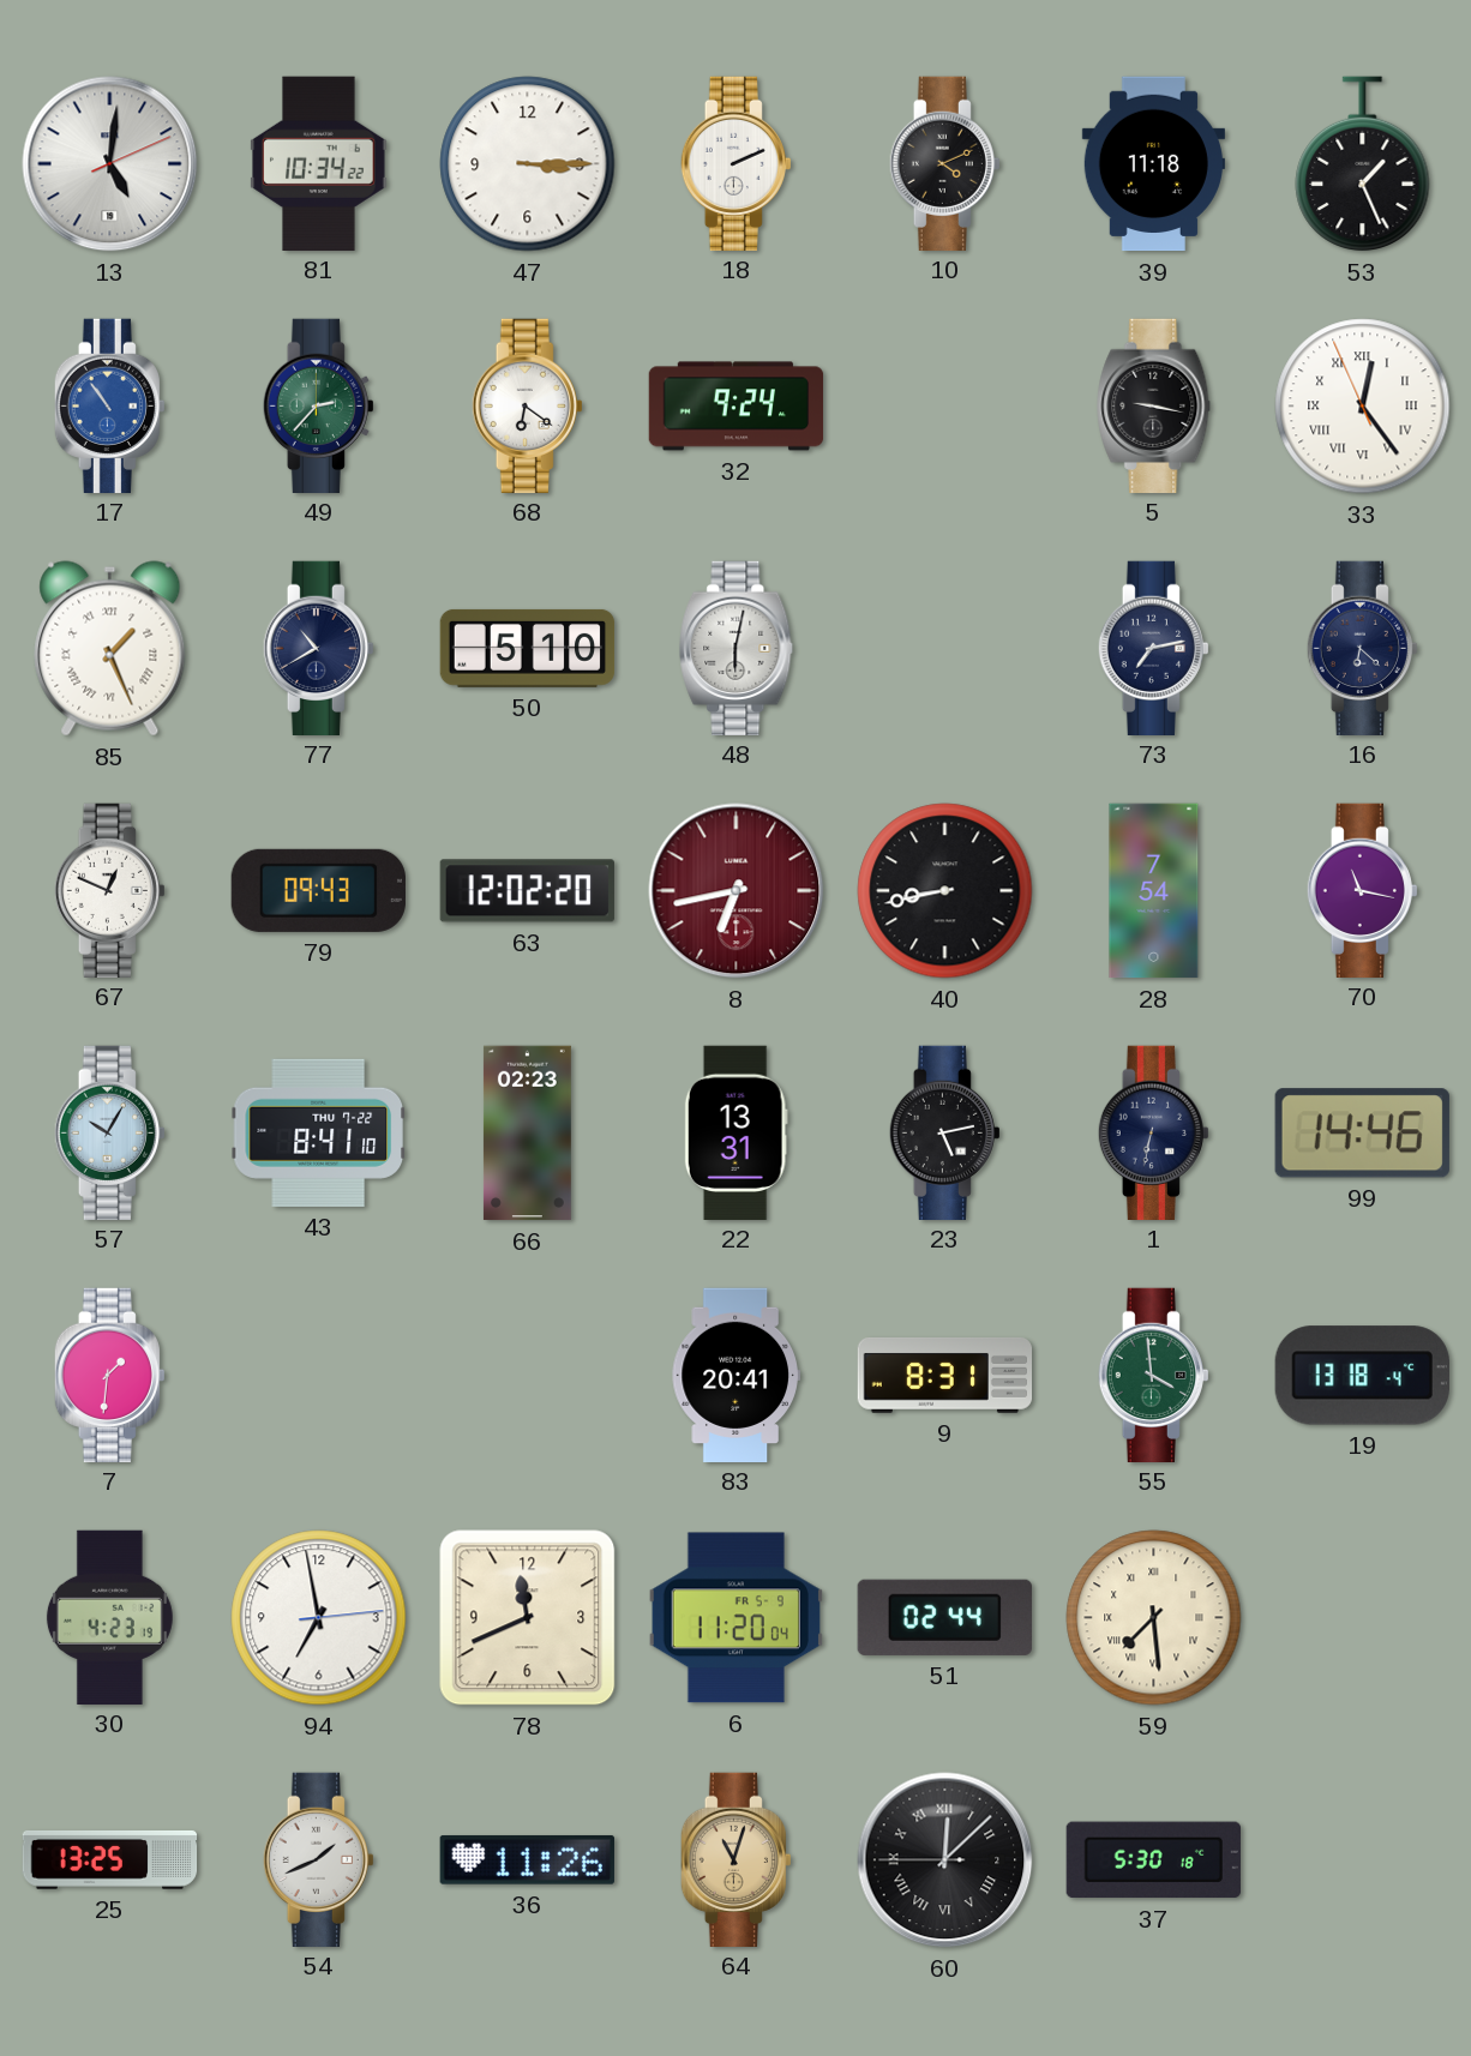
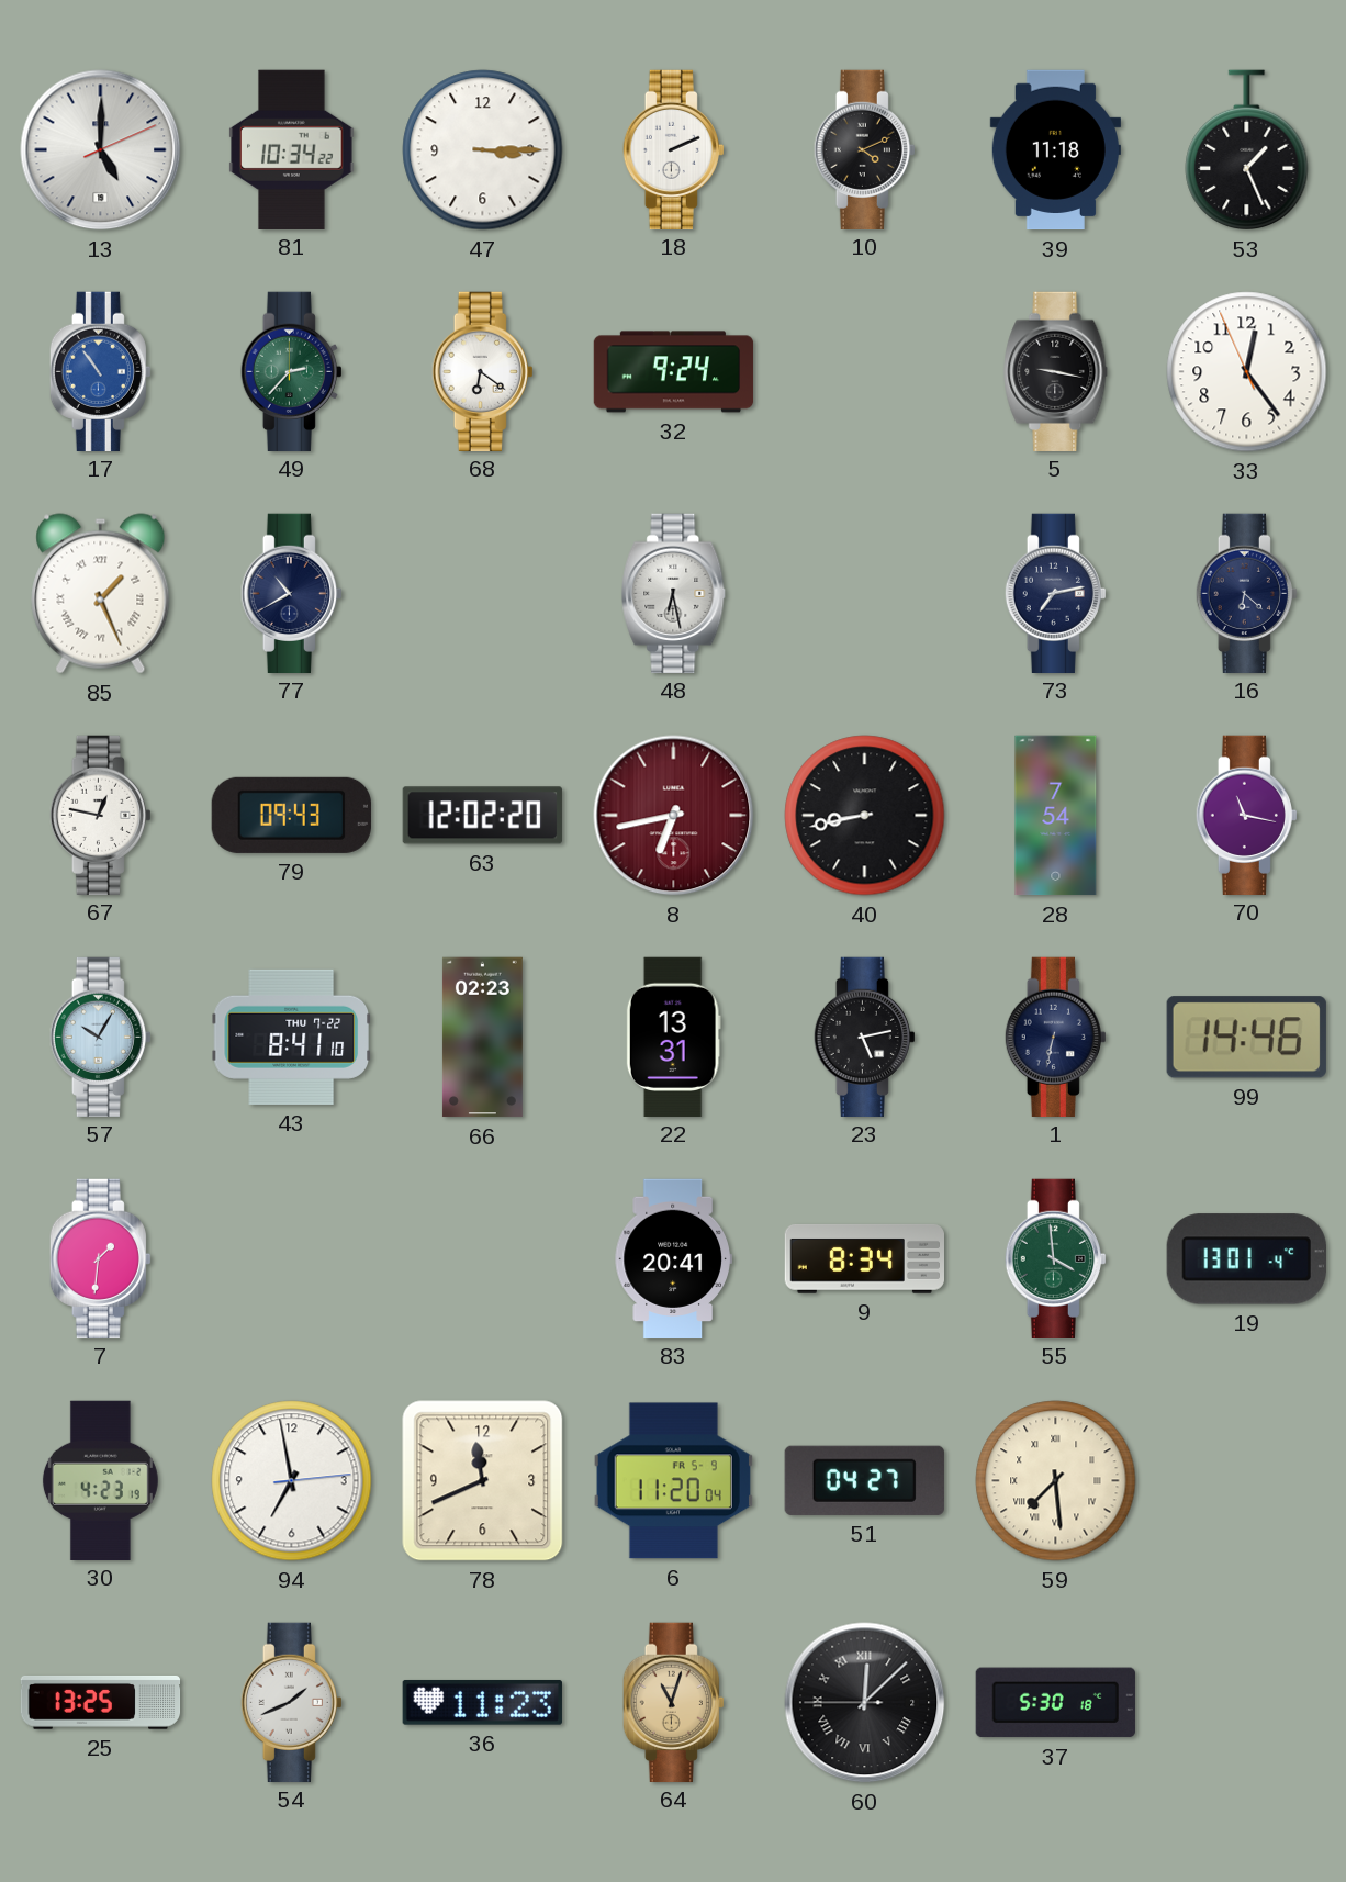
13: 5:01 -> 5:00 (101, 150)
33 numerals: Roman -> Arabic (1247, 372)
50: 5:10 -> none (528, 648)
48: 6:02 -> 6:28 (674, 593)
67: 12:49 -> 12:47 (100, 815)
9: 8:31 -> 8:34 (865, 1258)
19: 13:18 -> 13:01 (1246, 1259)
51: 02:44 -> 04:27 (864, 1480)
36: 11:26 -> 11:23 (482, 1703)
